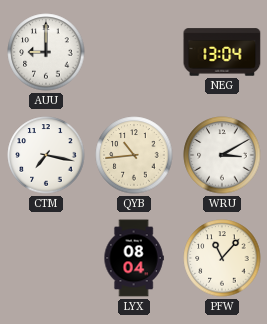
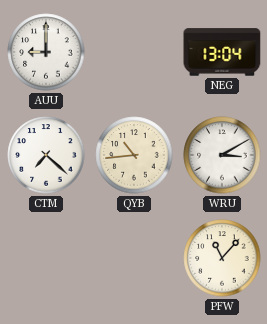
CTM: 7:17 -> 7:22 (46, 155)
LYX: 08:04 -> none (134, 258)
